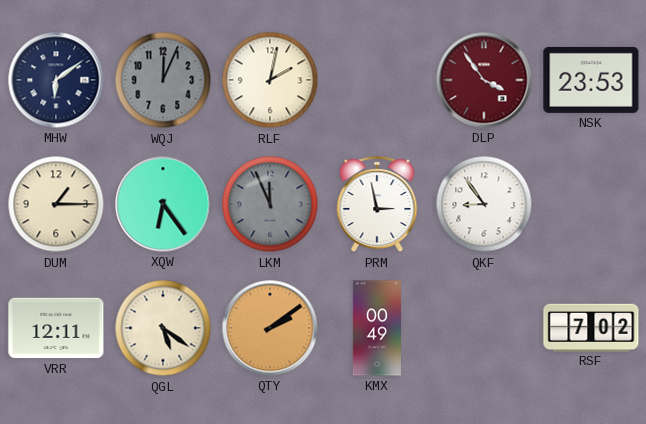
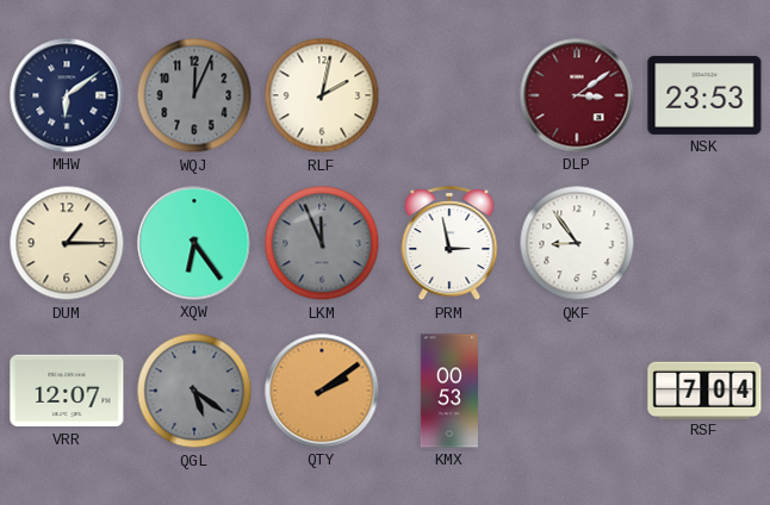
DLP: 3:54 -> 3:09 (577, 95)
VRR: 12:11 -> 12:07 (67, 391)
QGL dial: cream -> grey (194, 391)
KMX: 00:49 -> 00:53 (449, 391)
RSF: 7:02 -> 7:04 (704, 389)
